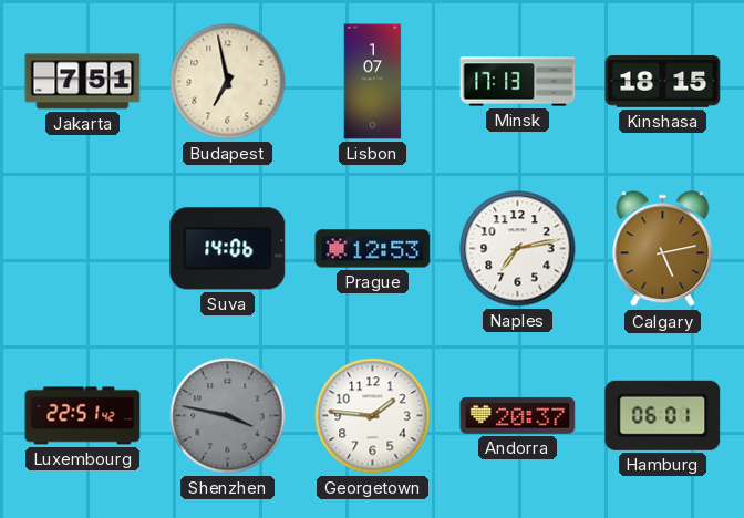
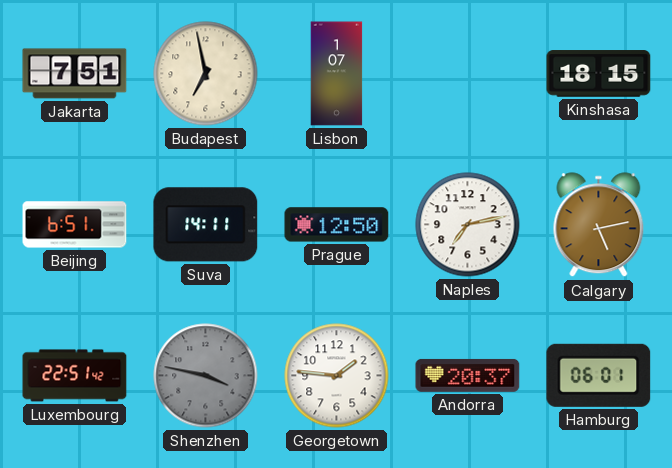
Minsk: 17:13 -> none (518, 82)
Beijing: none -> 6:51 (75, 225)
Suva: 14:06 -> 14:11 (206, 225)
Prague: 12:53 -> 12:50 (337, 225)
